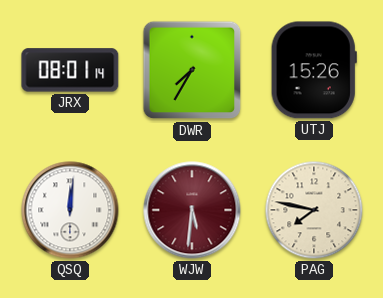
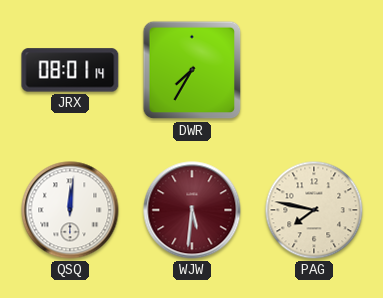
UTJ: 15:26 -> none (314, 70)
